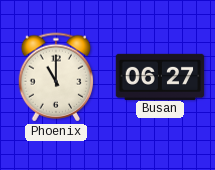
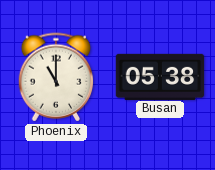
Busan: 06:27 -> 05:38 (160, 76)
